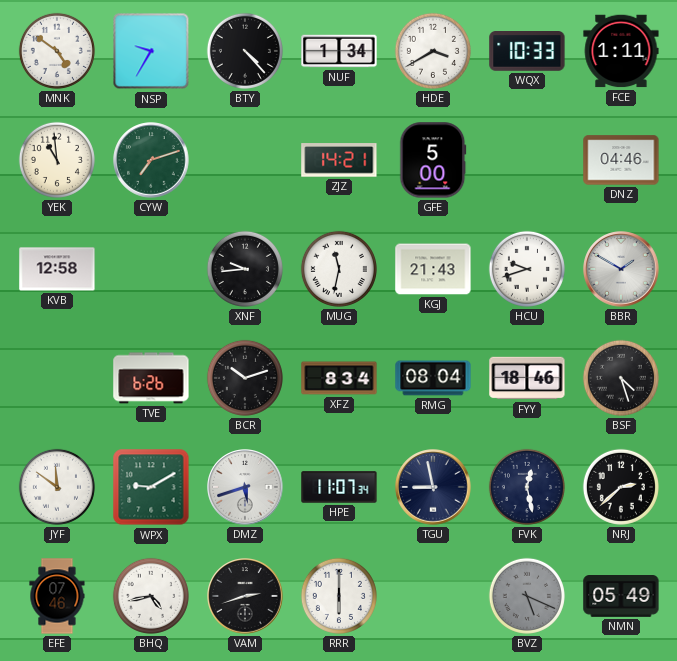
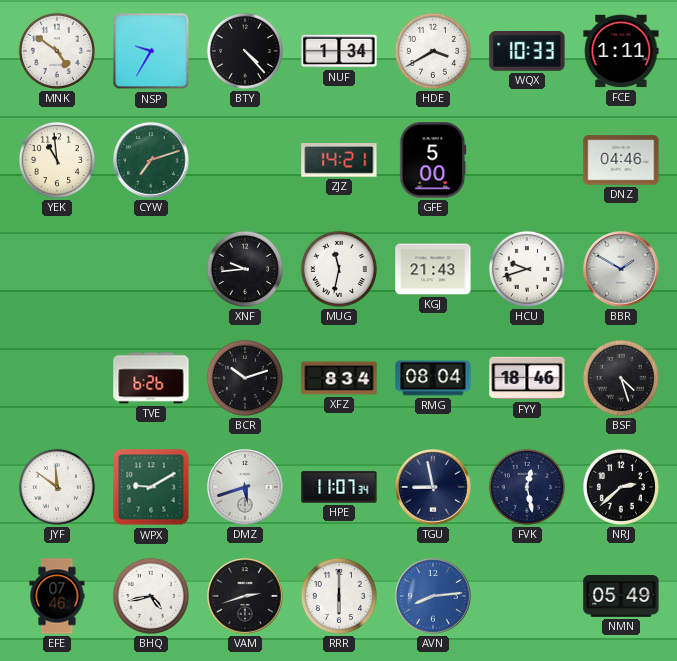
KVB: 12:58 -> none (57, 269)
AVN: none -> 8:14 (433, 596)
BVZ: 5:19 -> none (527, 596)
